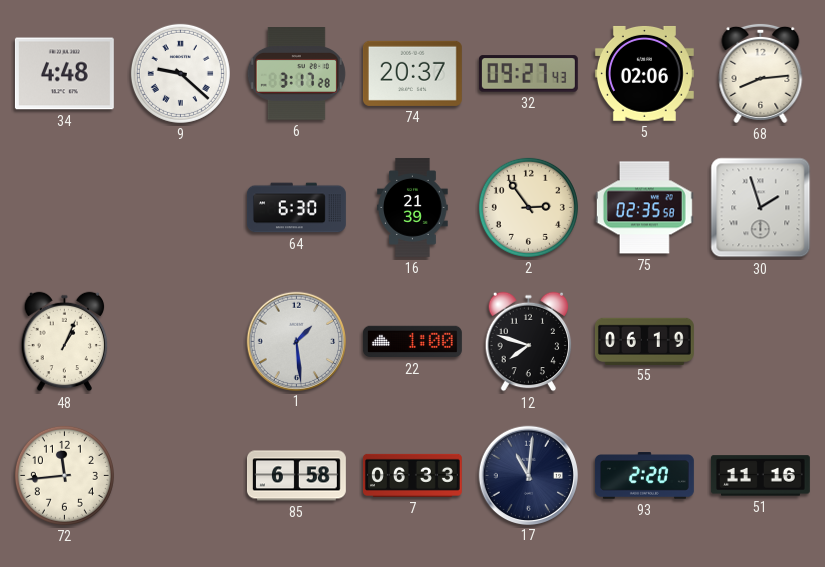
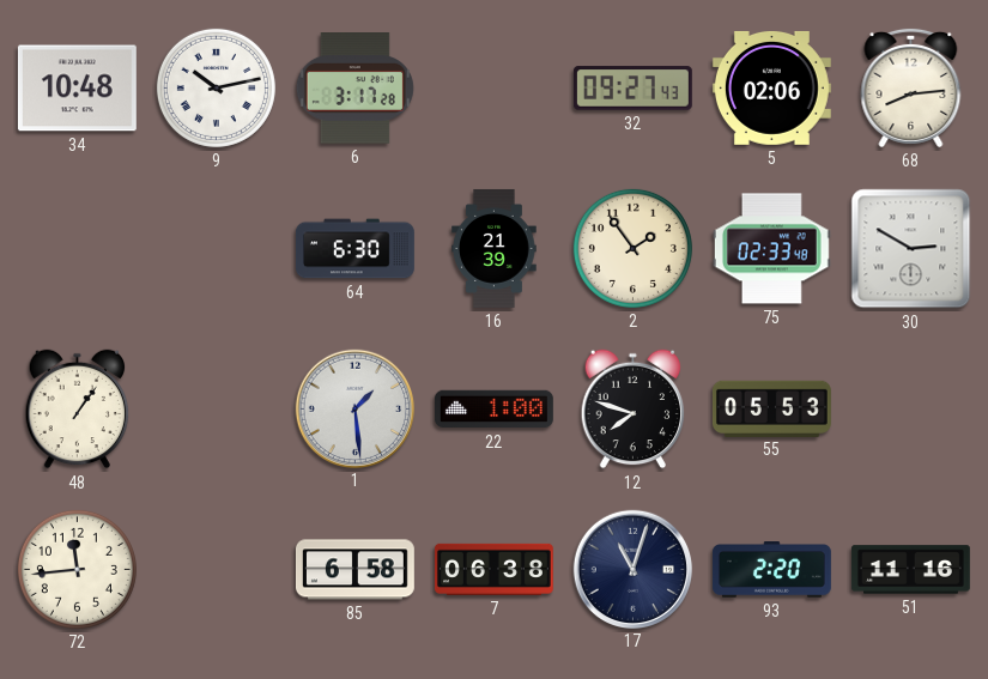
34: 4:48 -> 10:48 (77, 89)
9: 9:22 -> 10:13 (216, 87)
74: 20:37 -> none (412, 73)
2: 2:54 -> 1:54 (632, 248)
75: 02:35 -> 02:33 (771, 249)
30: 1:57 -> 2:50 (911, 249)
48: 1:04 -> 1:06 (78, 410)
55: 06:19 -> 05:53 (771, 408)
7: 06:33 -> 06:38 (493, 569)
17: 11:01 -> 11:03 (632, 569)
